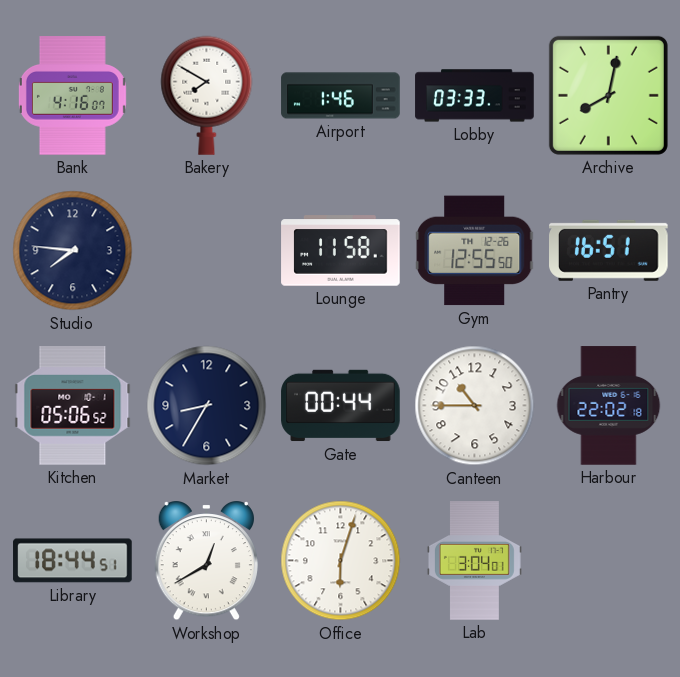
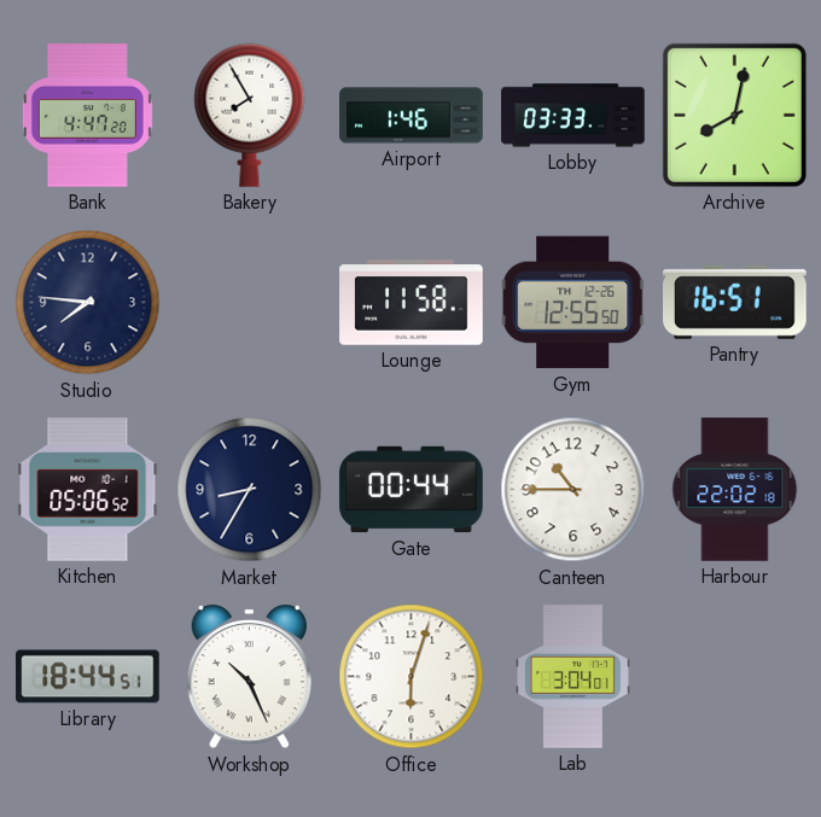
Bank: 4:16 -> 4:47 (87, 116)
Bakery: 7:50 -> 7:55 (250, 115)
Workshop: 12:40 -> 10:26 (249, 678)
